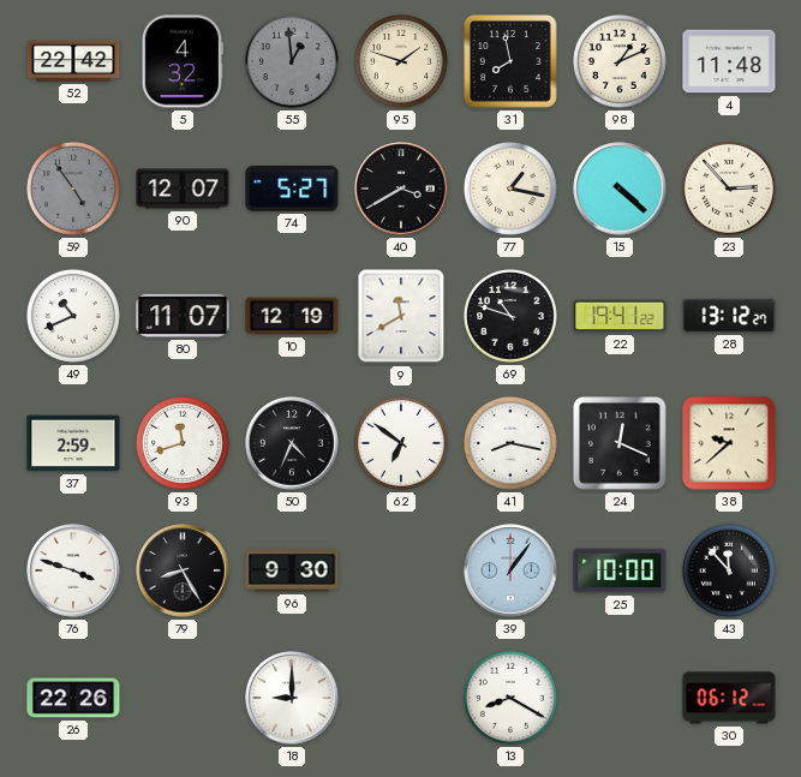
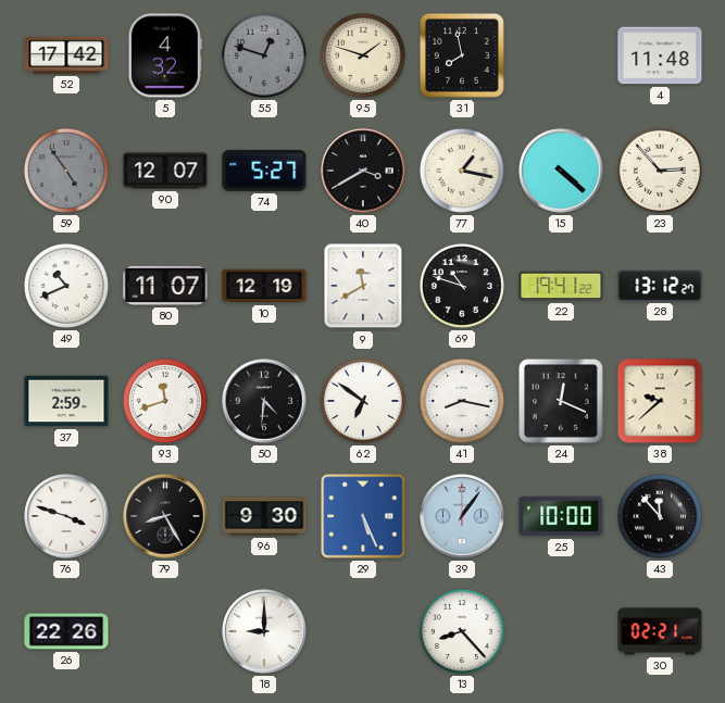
52: 22:42 -> 17:42 (66, 55)
55: 12:59 -> 12:48 (264, 55)
98: 1:11 -> none (620, 61)
50: 4:34 -> 4:31 (264, 401)
29: none -> 5:26 (363, 516)
13: 8:20 -> 8:23 (462, 631)
30: 06:12 -> 02:21 (660, 631)
